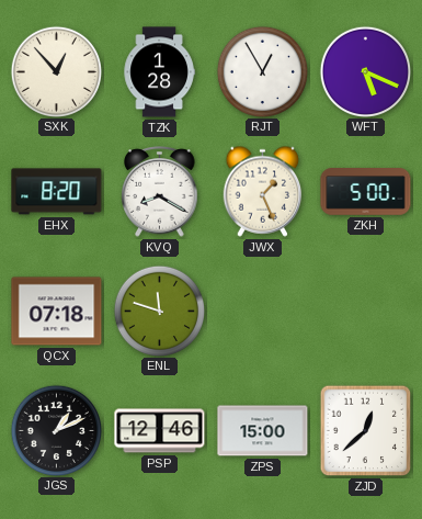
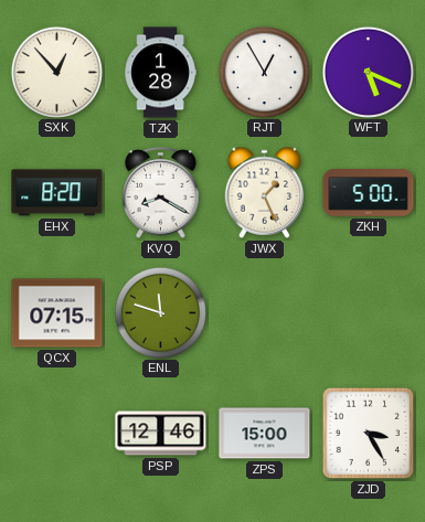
QCX: 07:18 -> 07:15 (57, 313)
JGS: 1:11 -> none (56, 430)
ZJD: 12:38 -> 3:25 (369, 434)
